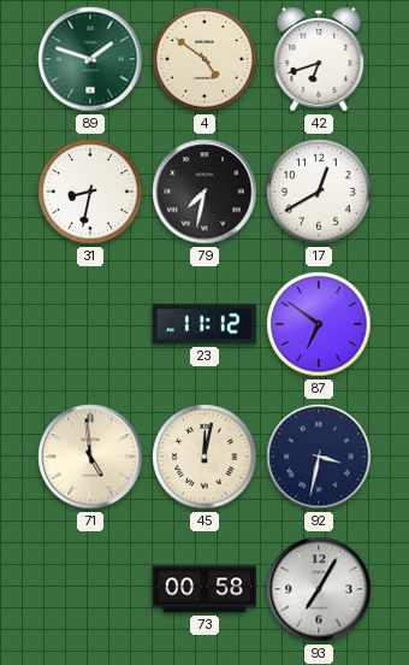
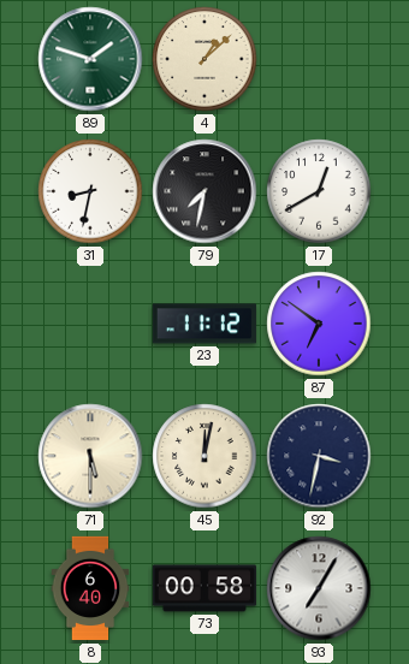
4: 4:51 -> 1:08 (204, 59)
42: 6:42 -> none (319, 59)
71: 4:59 -> 5:30 (90, 456)
8: none -> 6:40 (90, 588)
